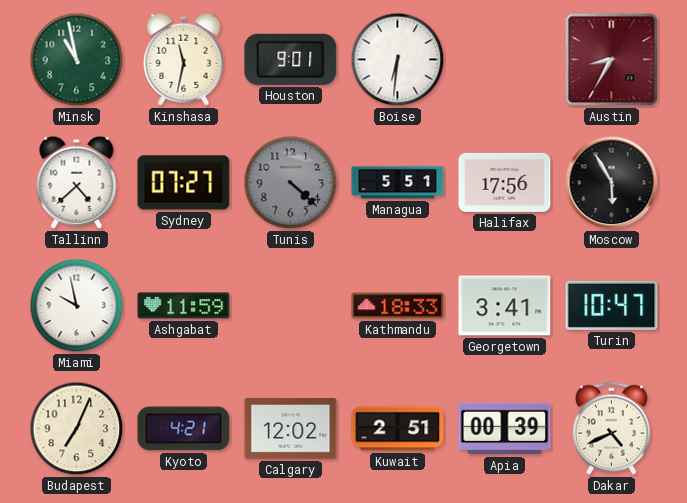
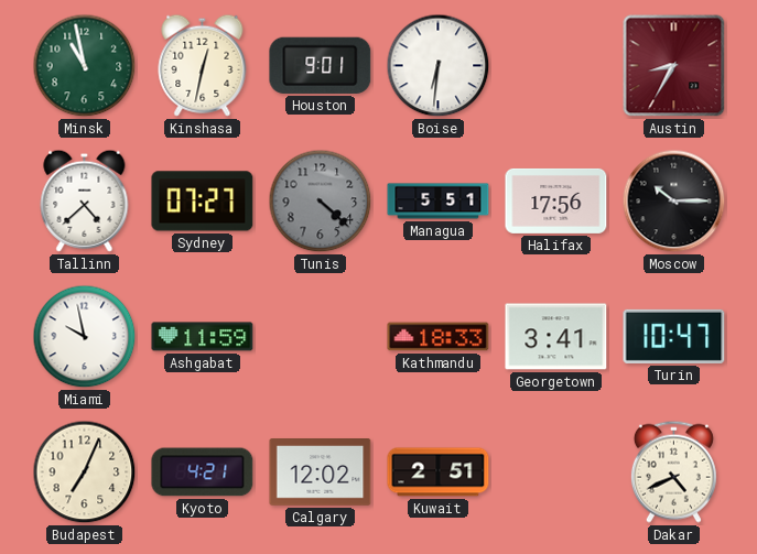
Kinshasa: 11:32 -> 12:32 (203, 65)
Moscow: 5:55 -> 10:15 (674, 202)
Apia: 00:39 -> none (505, 429)
